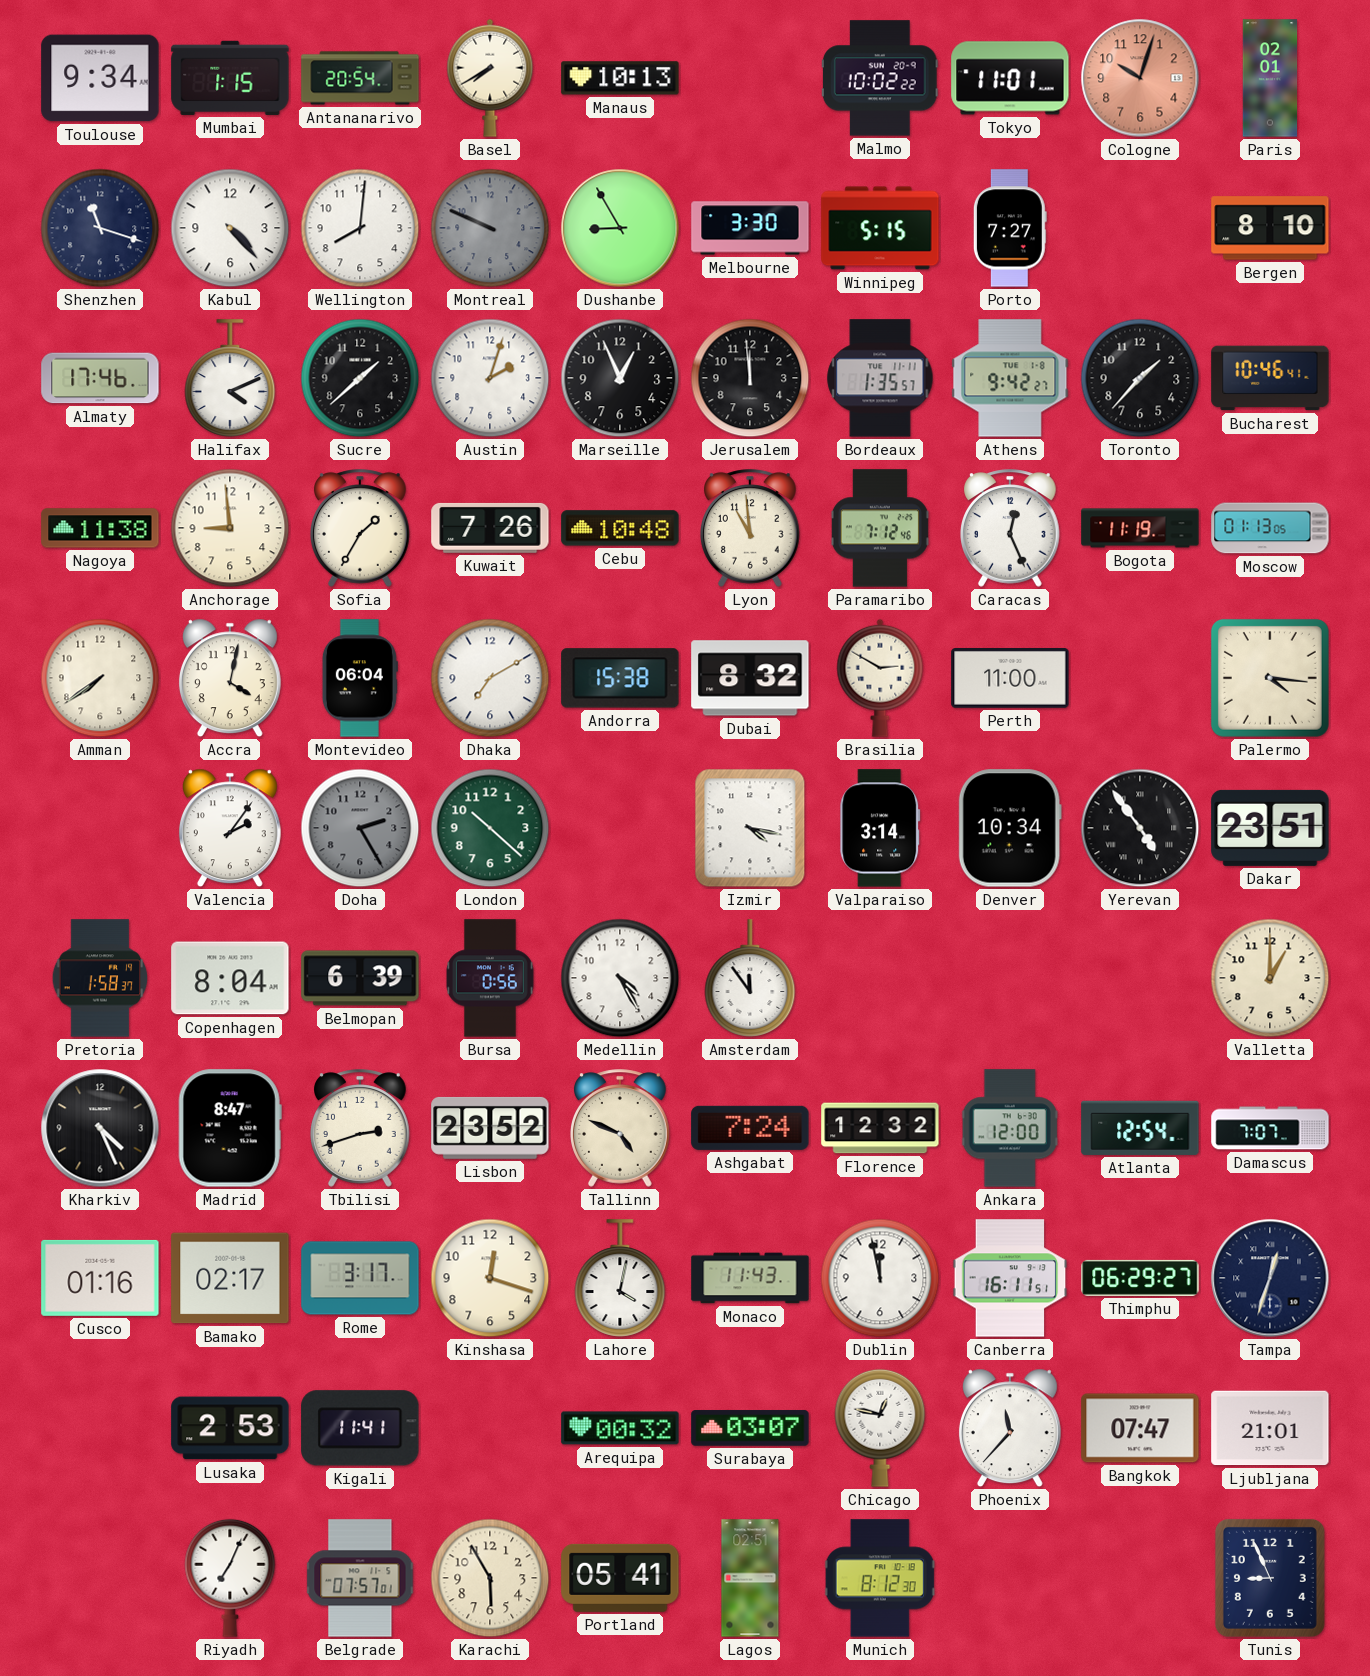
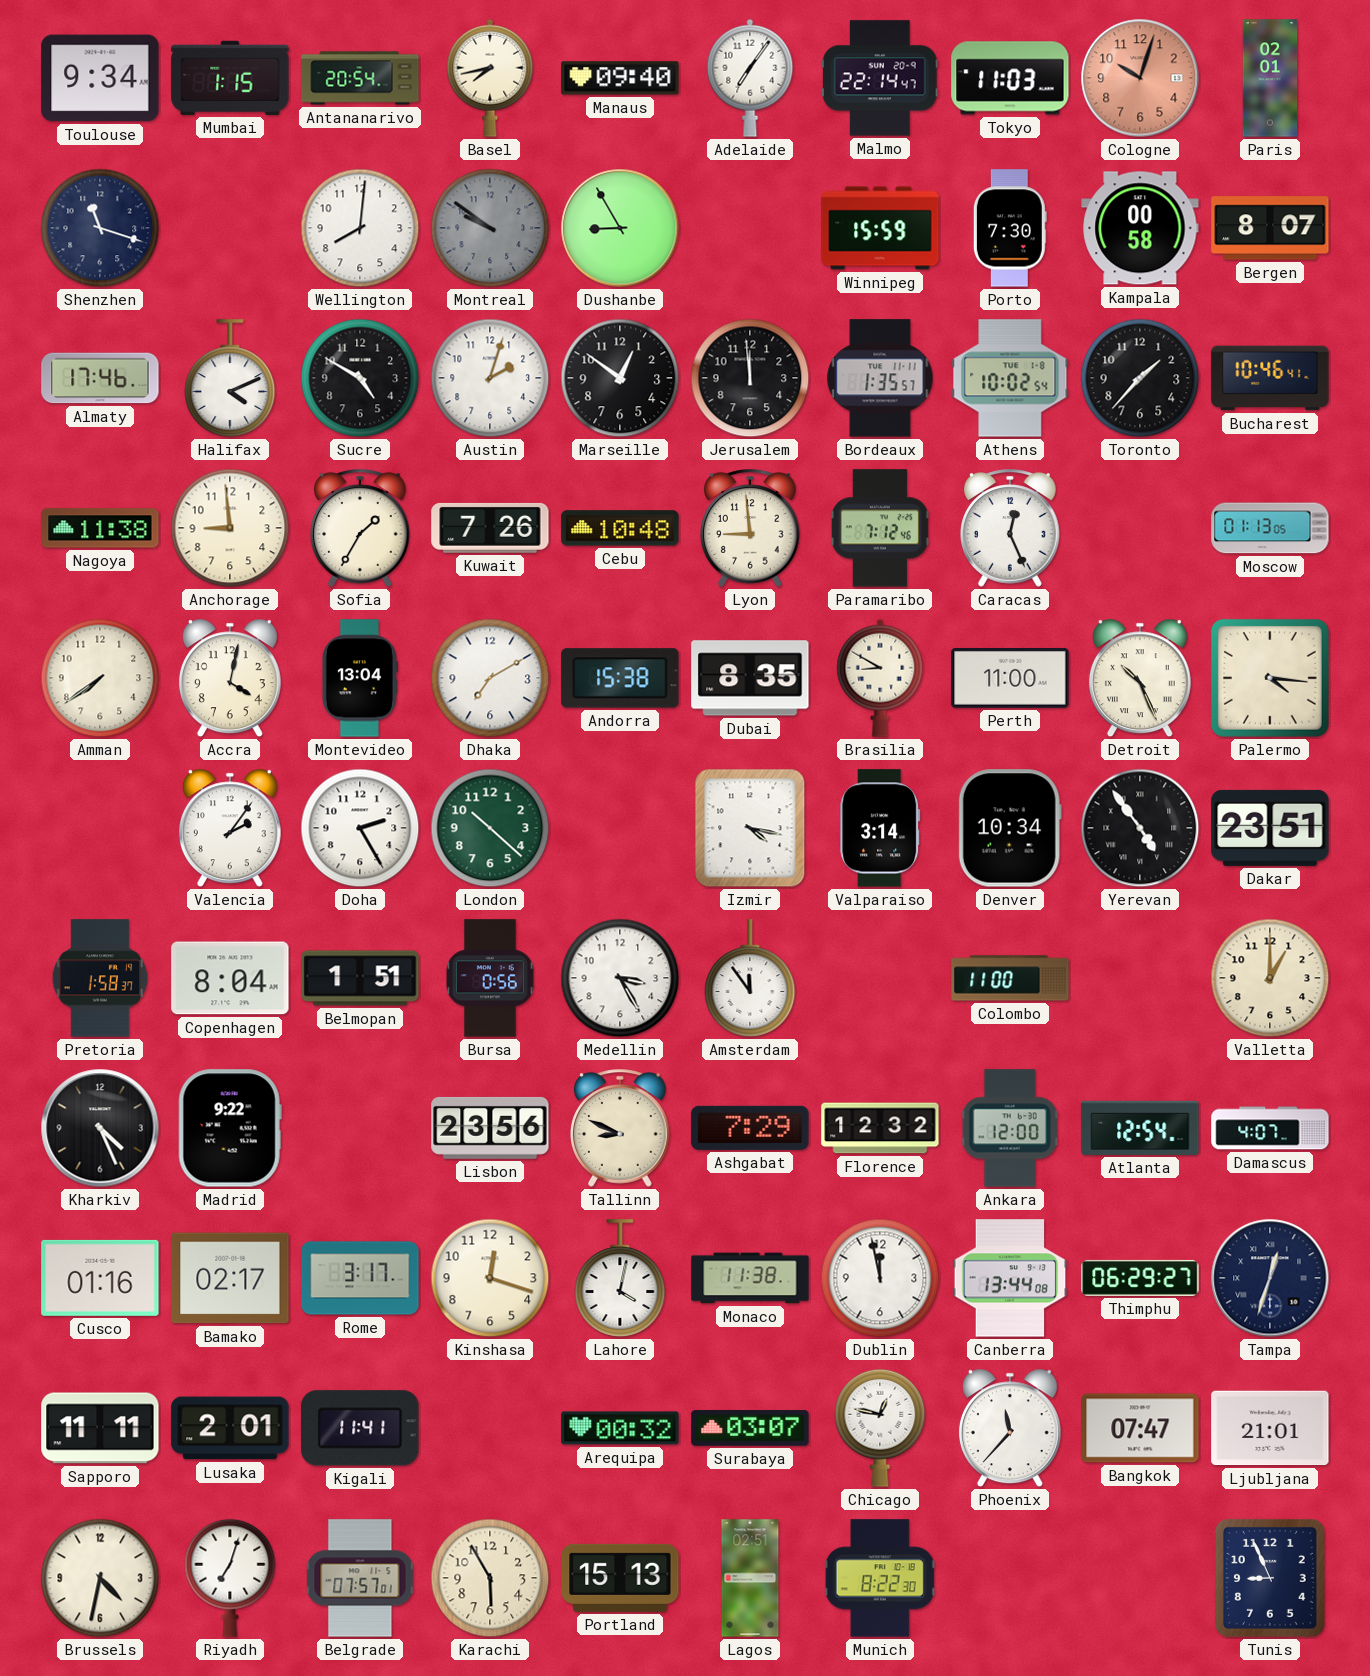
Basel: 7:40 -> 7:43 (490, 78)
Manaus: 10:13 -> 09:40 (620, 78)
Adelaide: none -> 7:06 (750, 78)
Malmo: 10:02 -> 22:14 (880, 78)
Tokyo: 11:01 -> 11:03 (1010, 78)
Kabul: 4:23 -> none (230, 228)
Montreal: 9:49 -> 9:51 (490, 228)
Melbourne: 3:30 -> none (750, 228)
Winnipeg: 5:15 -> 15:59 (880, 228)
Porto: 7:27 -> 7:30 (1010, 228)
Kampala: none -> 00:58 (1140, 228)
Bergen: 8:10 -> 8:07 (1270, 228)
Sucre: 1:38 -> 4:50 (360, 378)
Marseille: 12:56 -> 12:51 (620, 378)
Athens: 9:42 -> 10:02 (1010, 378)
Lyon: 10:59 -> 8:59 (751, 528)
Bogota: 11:19 -> none (1140, 528)
Montevideo: 06:04 -> 13:04 (360, 678)
Dubai: 8:32 -> 8:35 (750, 678)
Brasilia: 2:50 -> 8:50 (880, 678)
Detroit: none -> 10:26 (1140, 678)
Doha dial: grey -> white (360, 828)
Belmopan: 6:39 -> 1:51 (360, 978)
Medellin: 4:25 -> 3:25 (620, 978)
Colombo: none -> 11:00 (1010, 978)
Madrid: 8:47 -> 9:22 (230, 1128)
Tbilisi: 2:42 -> none (361, 1128)
Lisbon: 23:52 -> 23:56 (490, 1128)
Tallinn: 4:49 -> 8:49 (621, 1128)
Ashgabat: 7:24 -> 7:29 (750, 1128)
Damascus: 7:07 -> 4:07 (1270, 1128)
Monaco: 11:43 -> 11:38 (750, 1278)
Canberra: 16:11 -> 13:44 (1010, 1278)
Sapporo: none -> 11:11 (100, 1428)
Lusaka: 2:53 -> 2:01 (230, 1428)
Brussels: none -> 4:32 (100, 1578)
Riyadh: 7:04 -> 7:03 (230, 1578)
Portland: 05:41 -> 15:13 (620, 1578)
Munich: 8:12 -> 8:22 (880, 1578)
